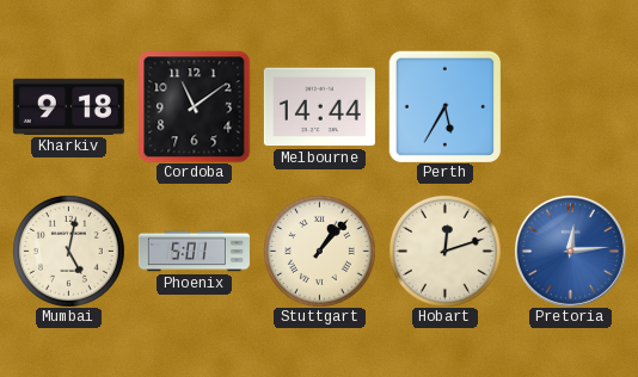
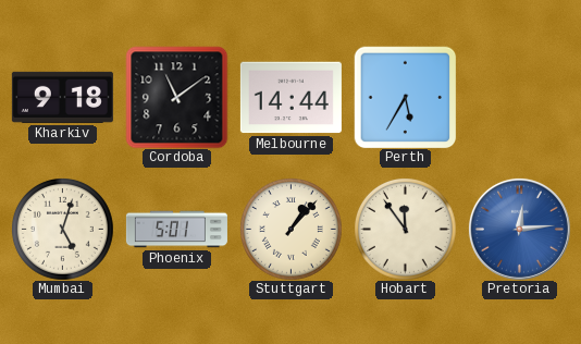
Mumbai: 5:02 -> 5:03 (63, 230)
Hobart: 12:12 -> 11:54 (406, 230)
